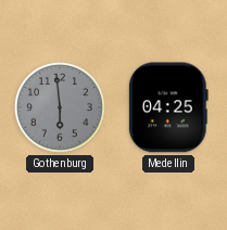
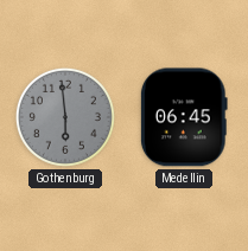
Medellin: 04:25 -> 06:45 (184, 117)
